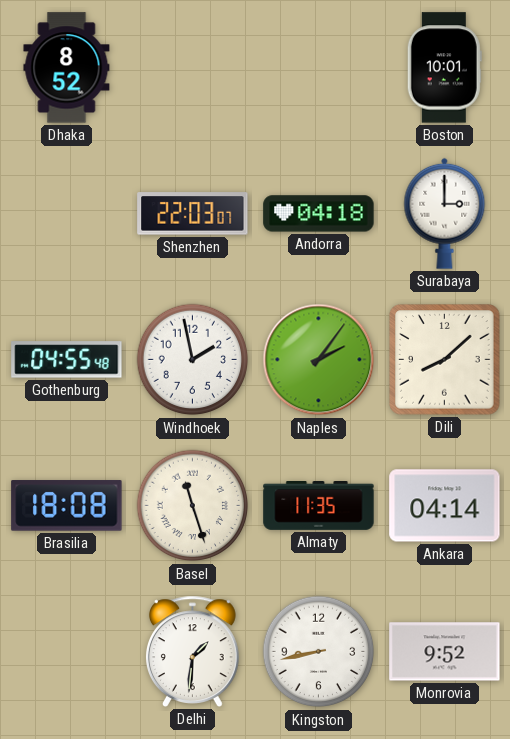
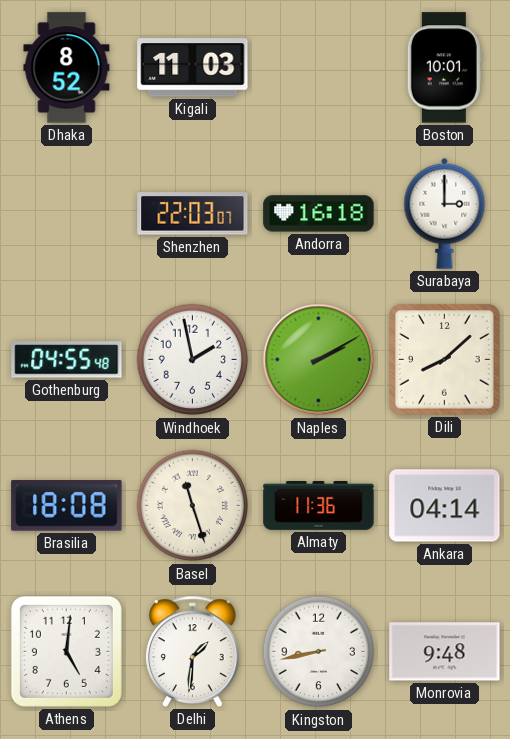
Kigali: none -> 11:03 (193, 68)
Andorra: 04:18 -> 16:18 (319, 214)
Naples: 2:06 -> 2:10 (319, 360)
Almaty: 11:35 -> 11:36 (319, 506)
Athens: none -> 5:01 (66, 651)
Monrovia: 9:52 -> 9:48 (445, 652)
